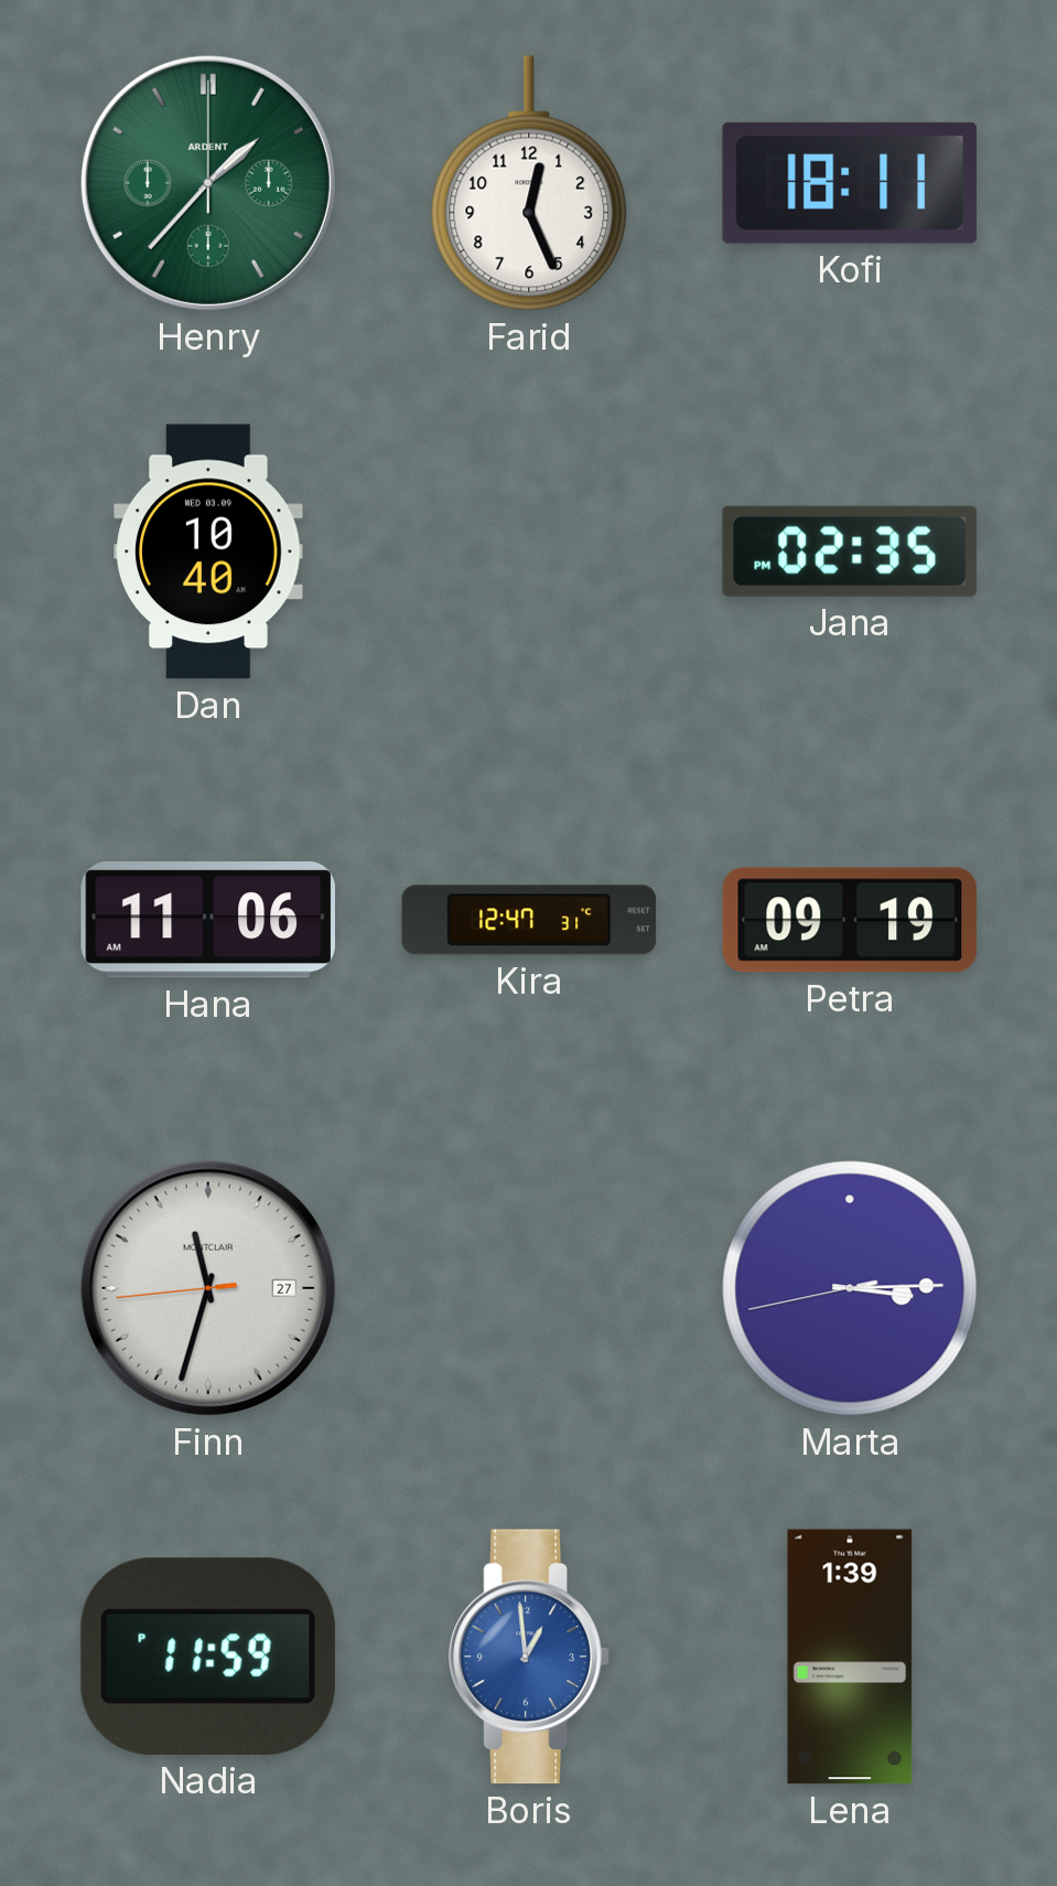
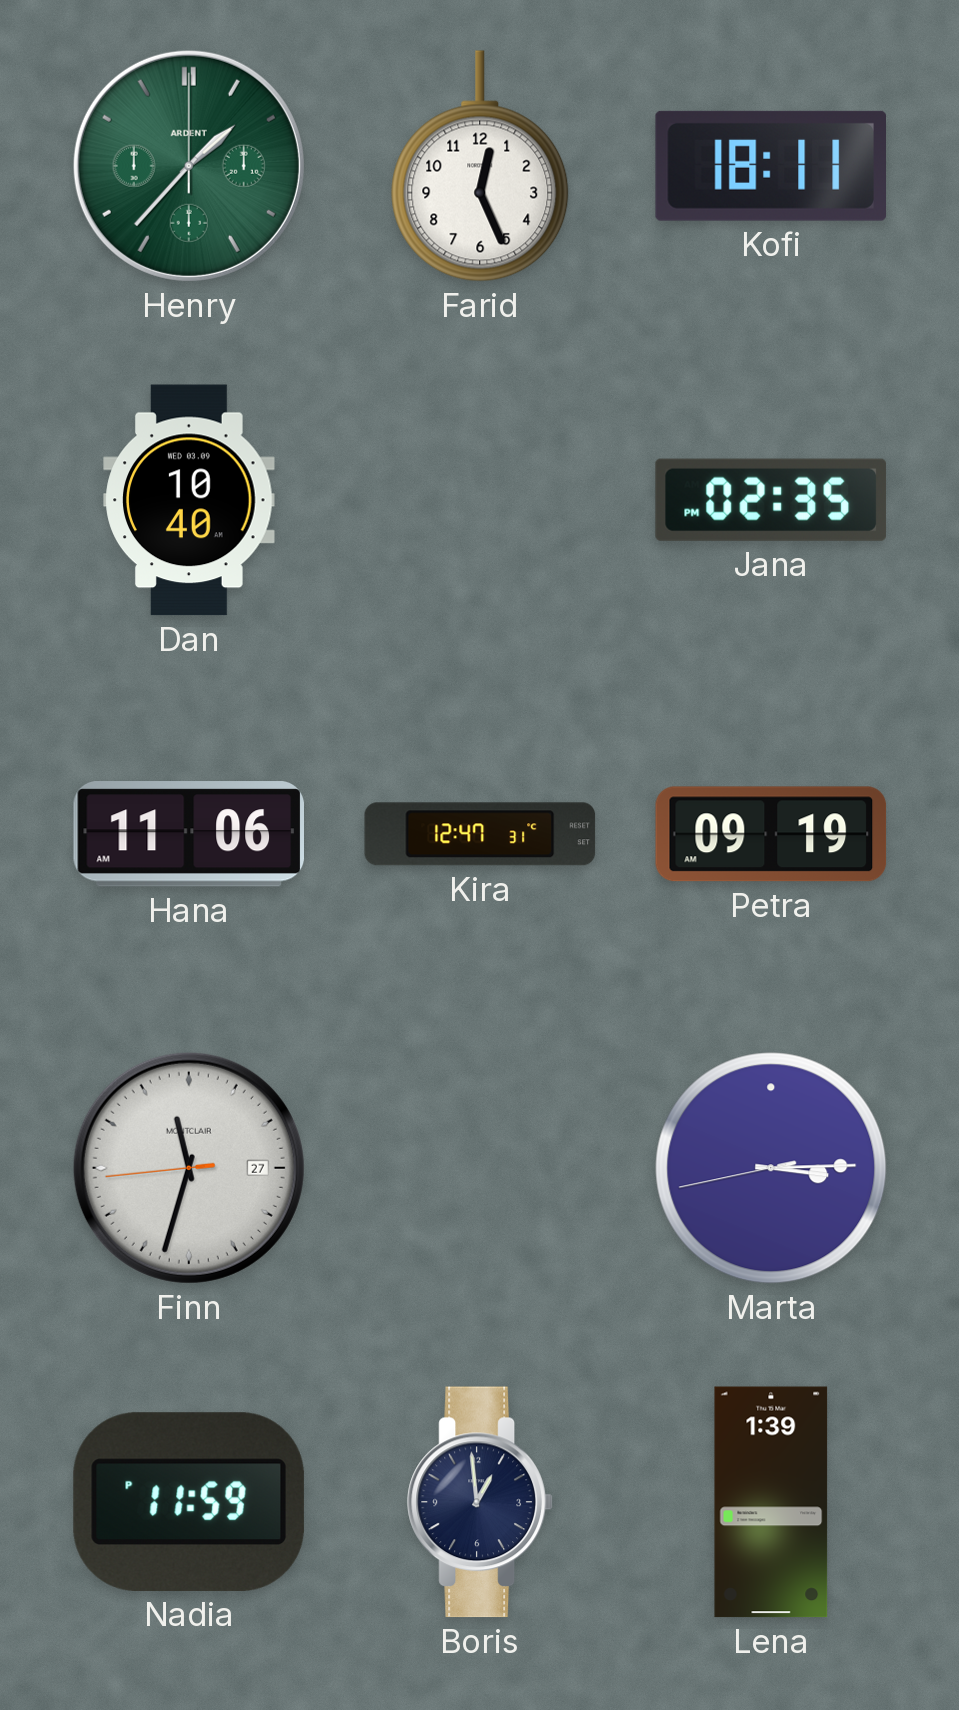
Boris dial: blue -> navy (480, 1502)
